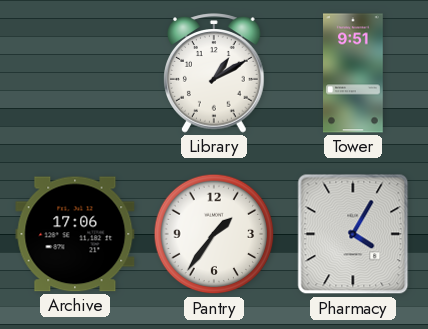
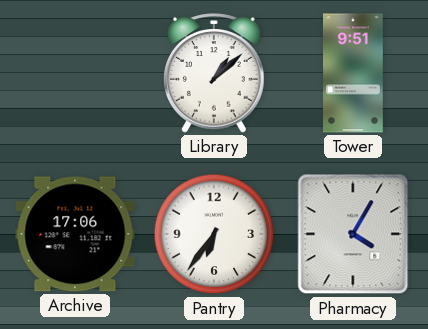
Library: 1:10 -> 1:08 (215, 73)
Pantry: 1:36 -> 6:36 (214, 234)
